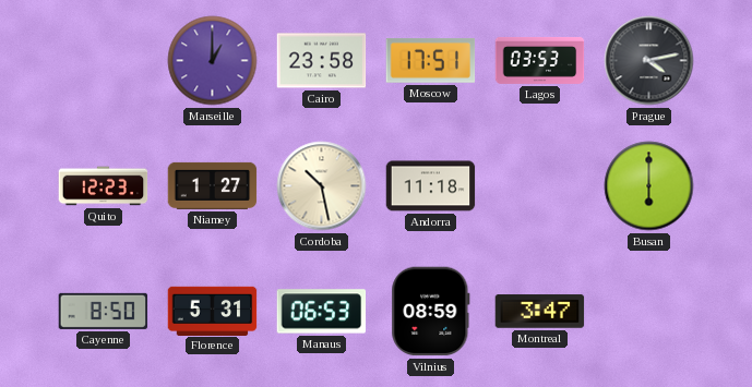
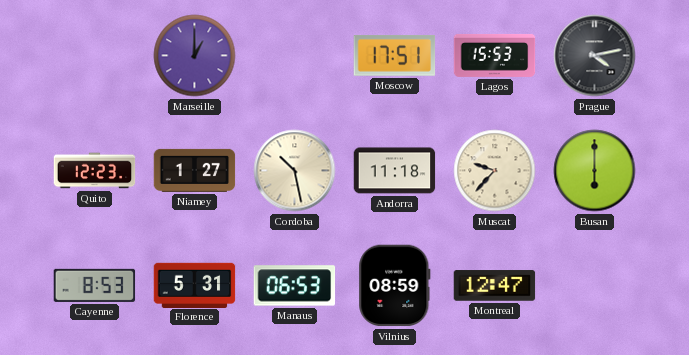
Cairo: 23:58 -> none (322, 61)
Lagos: 03:53 -> 15:53 (495, 55)
Muscat: none -> 9:37 (495, 171)
Cayenne: 8:50 -> 8:53 (95, 285)
Montreal: 3:47 -> 12:47 (495, 286)
